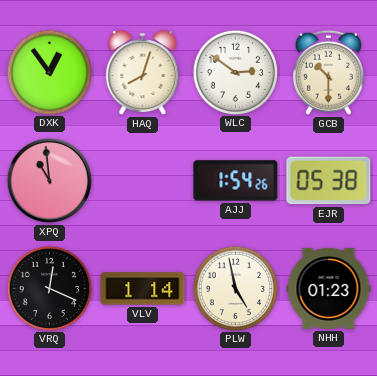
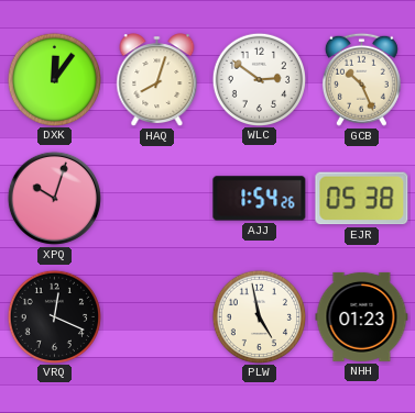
DXK: 12:54 -> 12:06 (54, 79)
GCB: 10:30 -> 10:26 (361, 79)
XPQ: 10:59 -> 10:03 (54, 198)
VLV: 1:14 -> none (143, 289)
